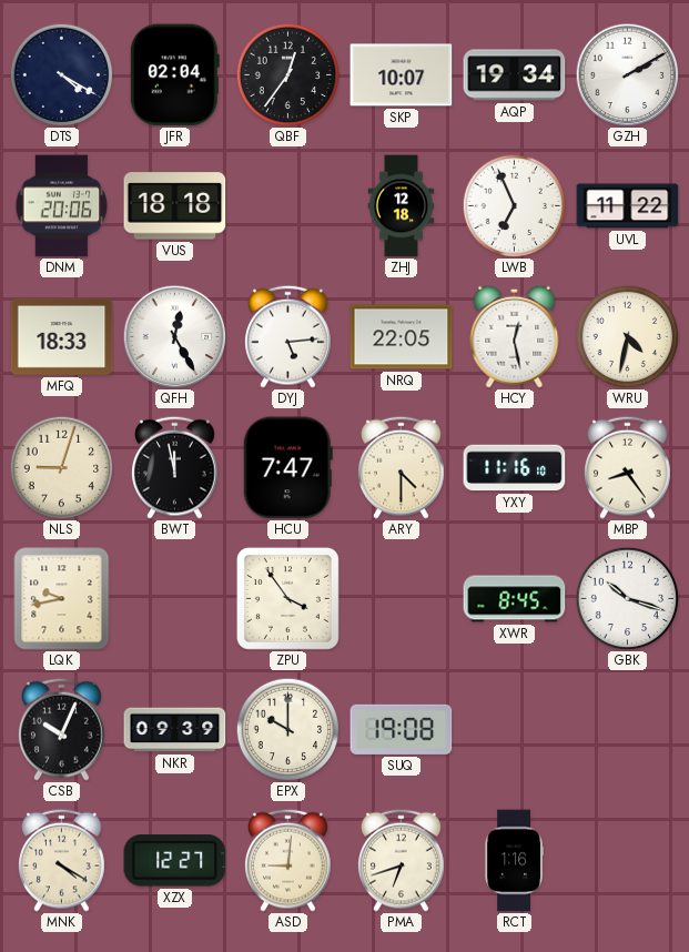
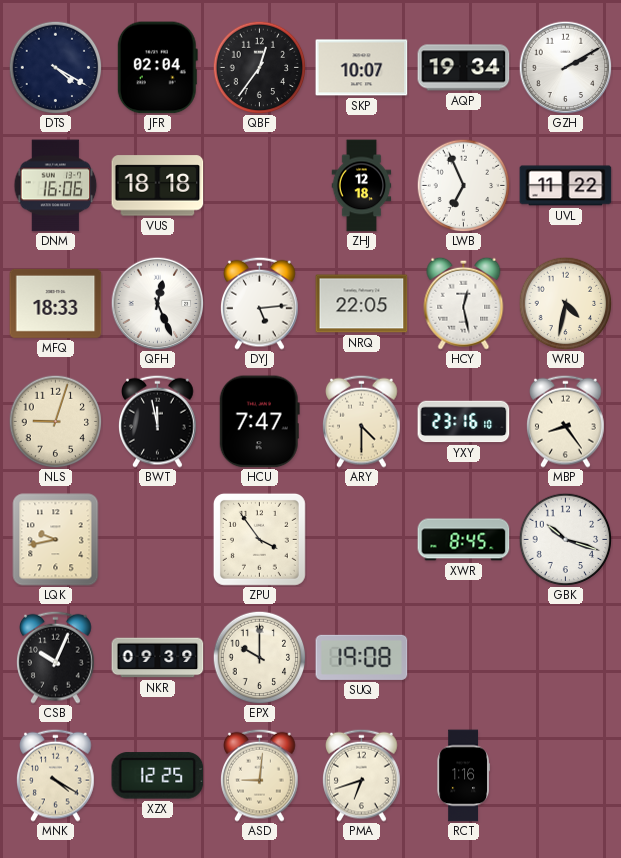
DNM: 20:06 -> 16:06 (56, 186)
QFH: 12:25 -> 12:26 (157, 303)
YXY: 11:16 -> 23:16 (464, 422)
XZX: 12:27 -> 12:25 (158, 776)
